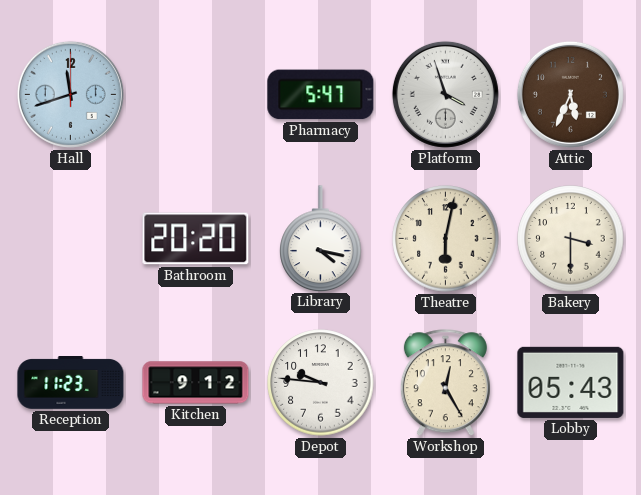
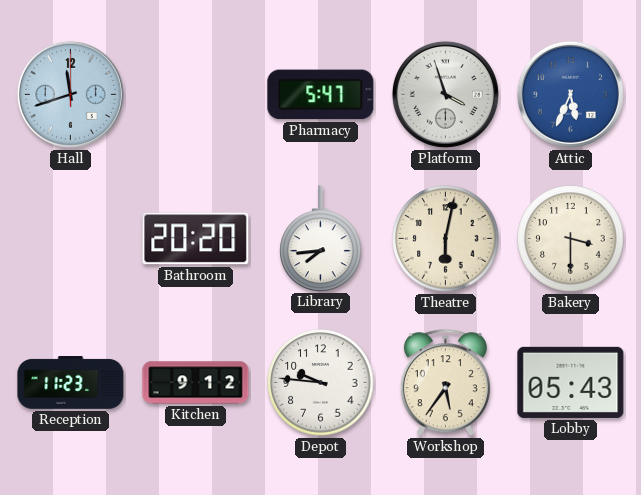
Attic dial: brown -> blue (570, 94)
Library: 4:17 -> 7:44 (321, 238)
Workshop: 12:25 -> 5:36 (445, 383)
